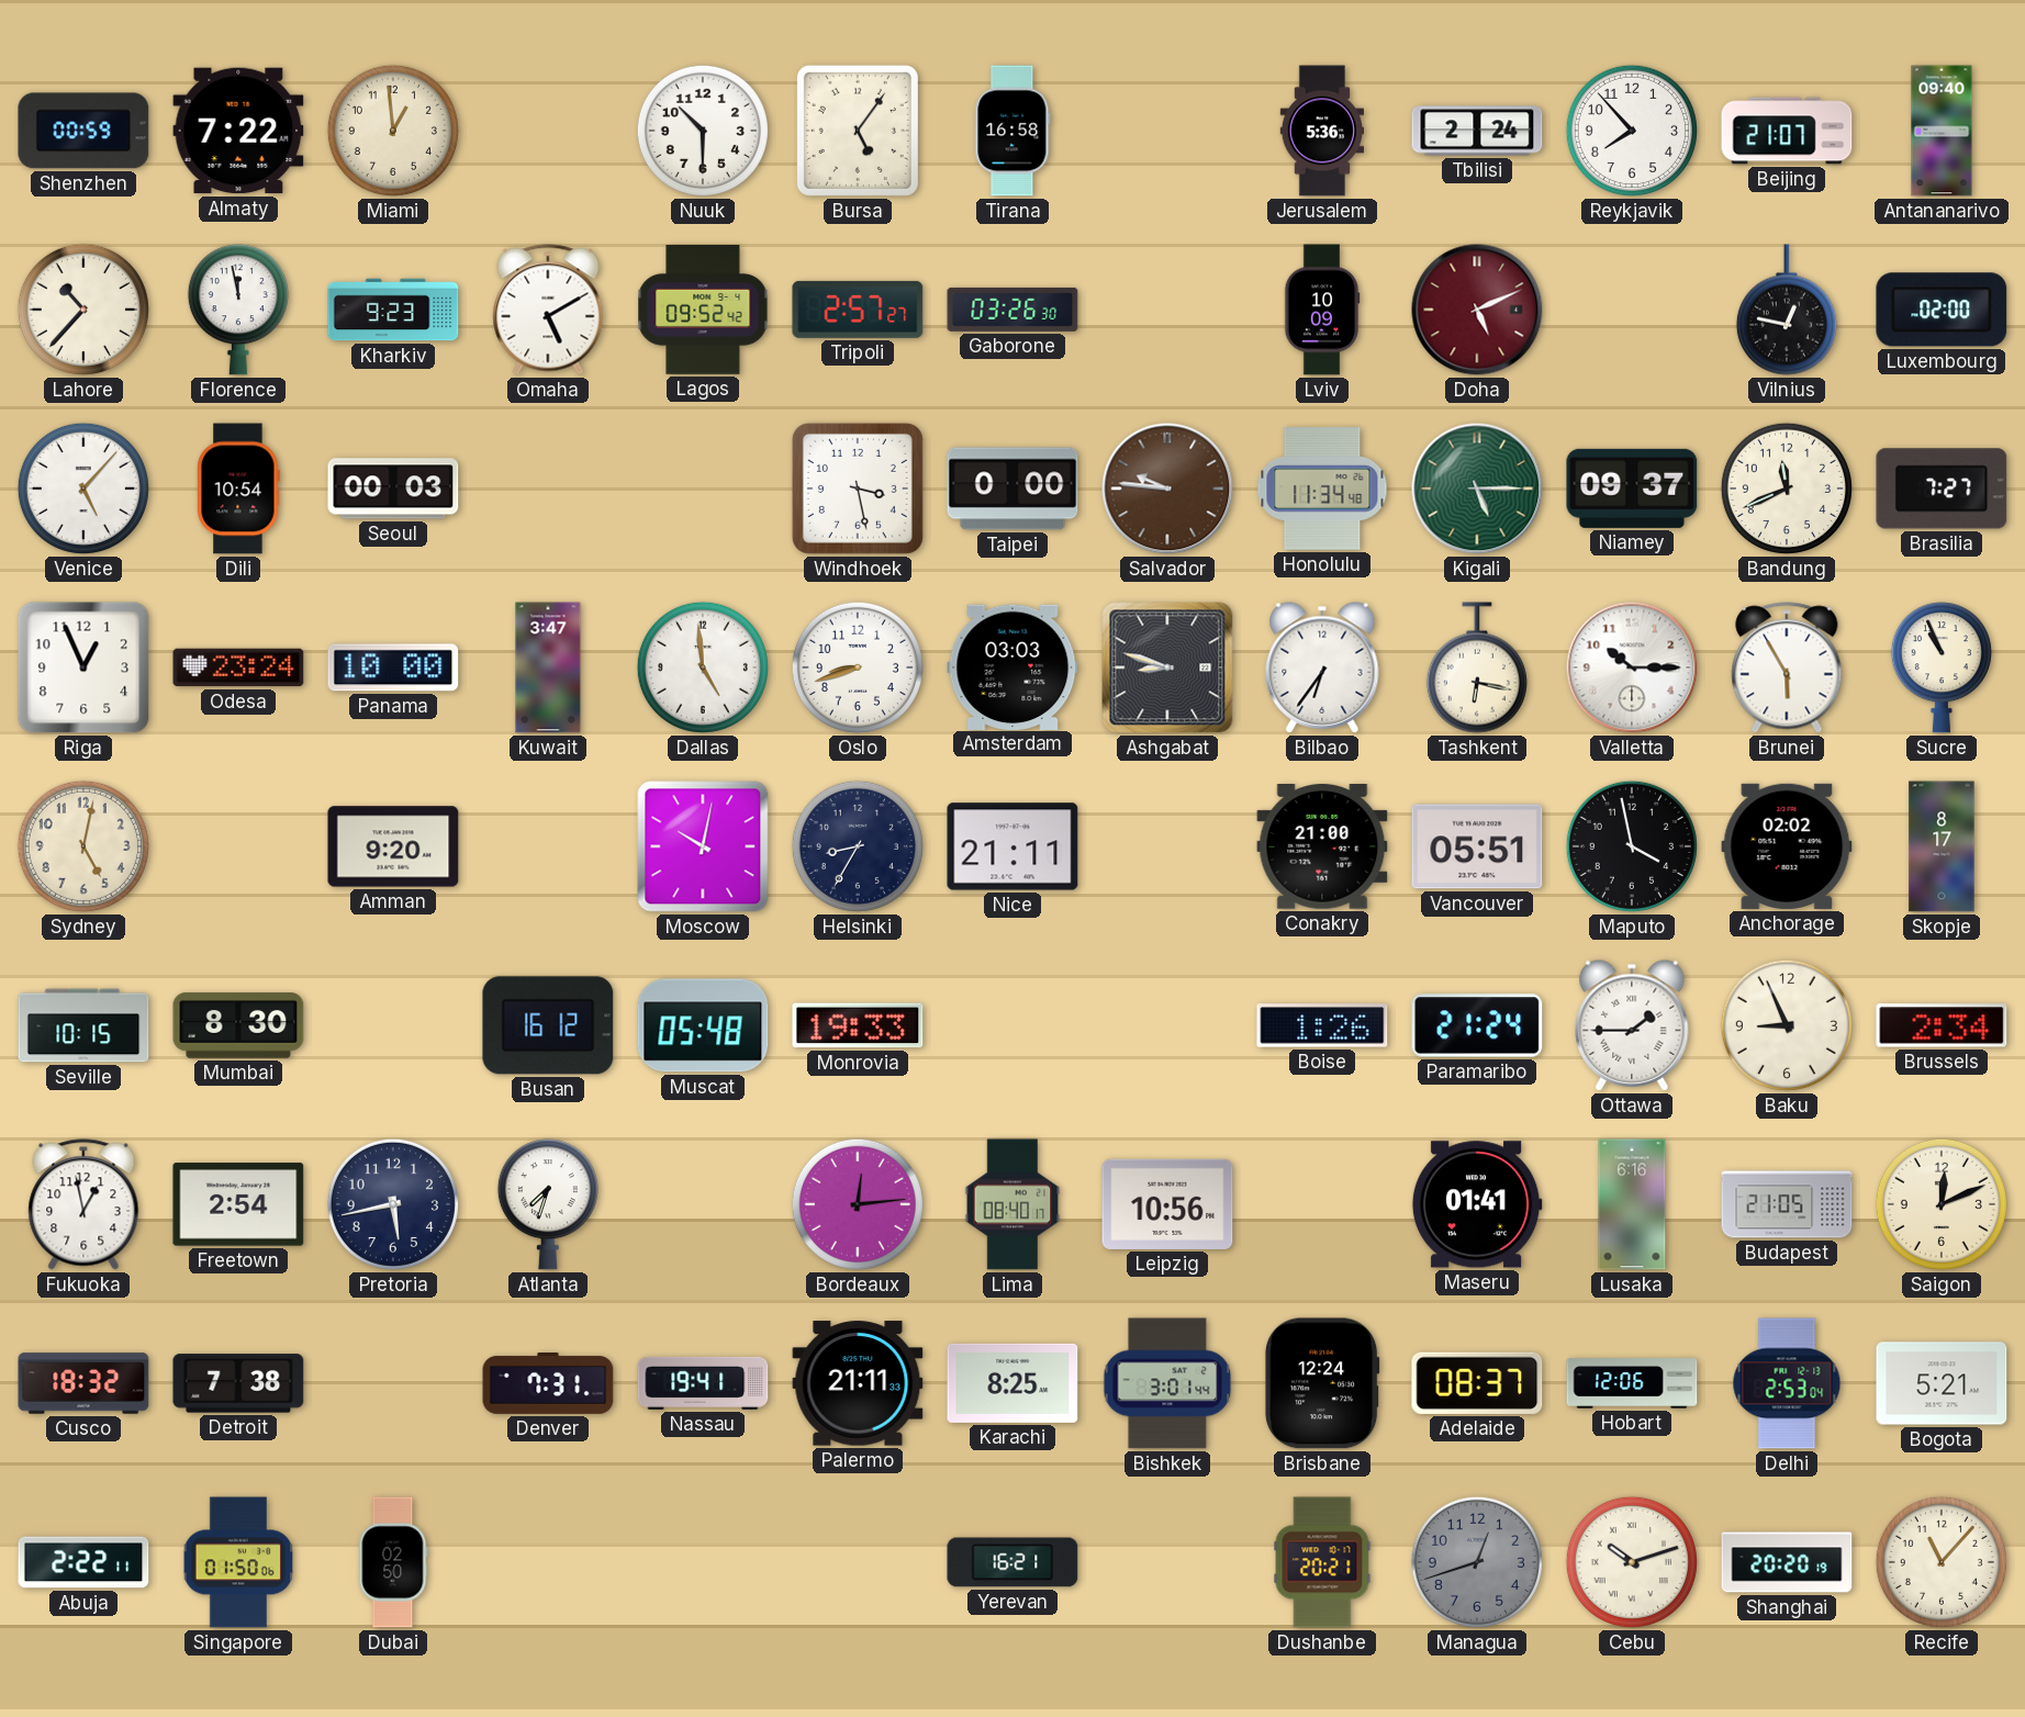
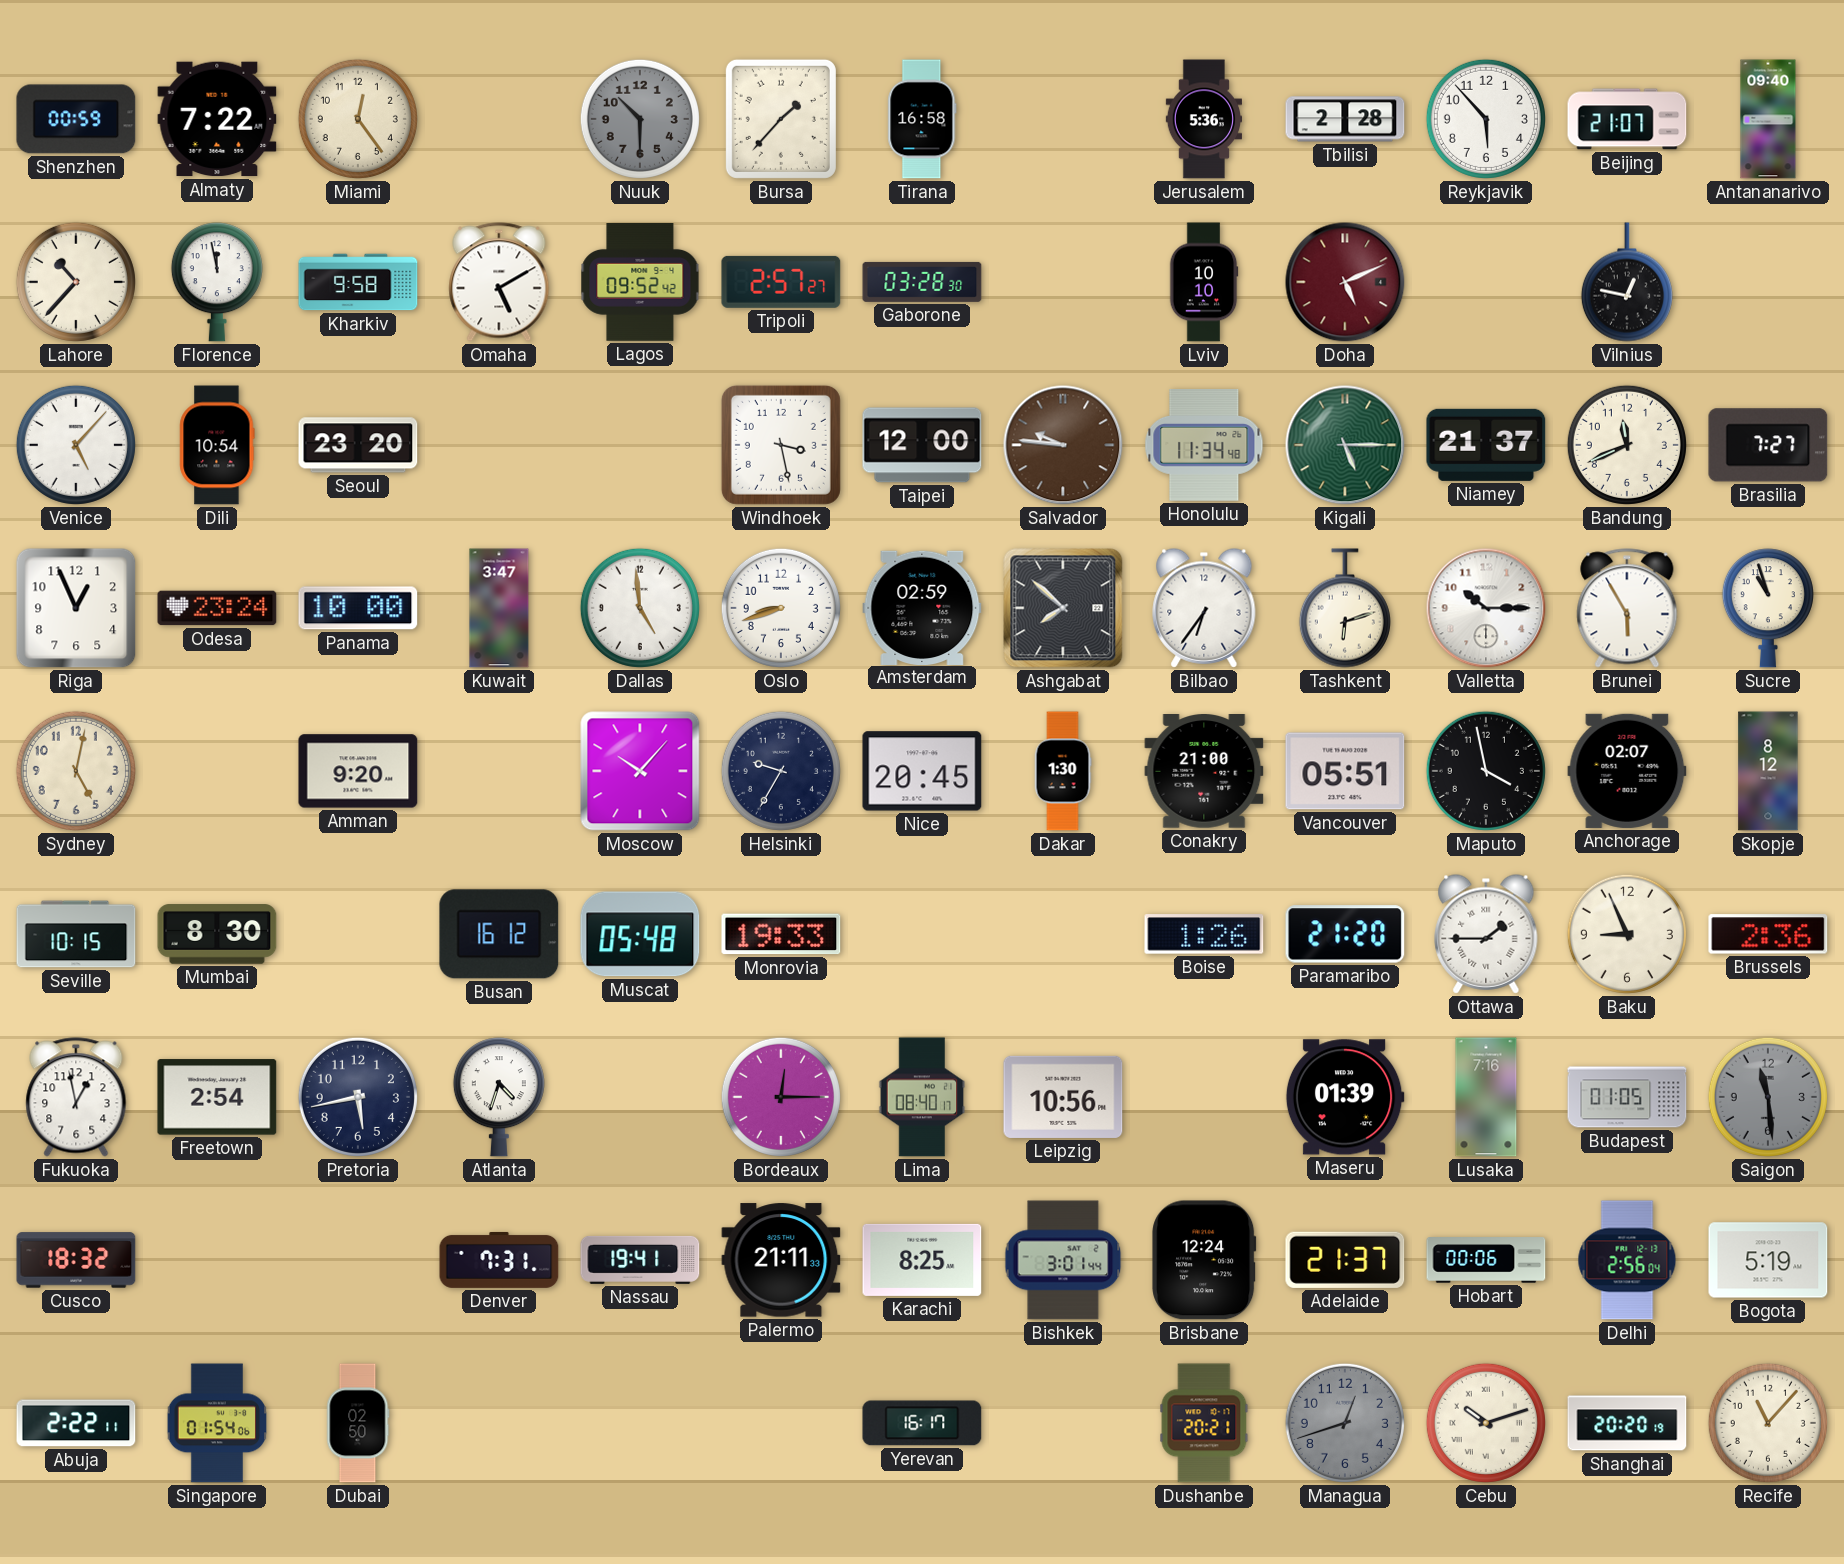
Miami: 12:59 -> 12:24 (358, 119)
Nuuk dial: white -> grey (640, 119)
Bursa: 5:06 -> 1:37 (781, 119)
Tbilisi: 2:24 -> 2:28 (1345, 119)
Reykjavik: 7:53 -> 5:53 (1486, 119)
Kharkiv: 9:23 -> 9:58 (358, 282)
Gaborone: 03:26 -> 03:28 (922, 282)
Lviv: 10:09 -> 10:10 (1204, 282)
Luxembourg: 02:00 -> none (1942, 310)
Seoul: 00:03 -> 23:20 (358, 445)
Taipei: 0:00 -> 12:00 (922, 445)
Niamey: 09:37 -> 21:37 (1486, 445)
Amsterdam: 03:03 -> 02:59 (922, 607)
Ashgabat: 8:48 -> 7:52 (1063, 608)
Tashkent: 6:17 -> 6:12 (1345, 608)
Sucre: 10:56 -> 10:57 (1768, 608)
Moscow: 10:02 -> 10:07 (640, 771)
Helsinki: 8:35 -> 9:35 (781, 771)
Nice: 21:11 -> 20:45 (922, 771)
Dakar: none -> 1:30 (1063, 771)
Anchorage: 02:02 -> 02:07 (1627, 771)
Skopje: 8:17 -> 8:12 (1768, 771)
Paramaribo: 21:24 -> 21:20 (1345, 934)
Brussels: 2:34 -> 2:36 (1768, 934)
Atlanta: 7:33 -> 4:33 (499, 1097)
Bordeaux: 12:14 -> 12:15 (781, 1097)
Maseru: 01:41 -> 01:39 (1345, 1097)
Lusaka: 6:16 -> 7:16 (1486, 1097)
Budapest: 21:05 -> 01:05 (1627, 1097)
Saigon: 12:11 -> 11:29 (1768, 1097)
Saigon dial: cream -> grey (1768, 1097)
Detroit: 7:38 -> none (238, 1383)
Adelaide: 08:37 -> 21:37 (1345, 1260)
Hobart: 12:06 -> 00:06 (1486, 1260)
Delhi: 2:53 -> 2:56 (1627, 1260)
Bogota: 5:21 -> 5:19 (1768, 1260)
Singapore: 01:50 -> 01:54 (217, 1423)
Yerevan: 16:21 -> 16:17 (922, 1423)
